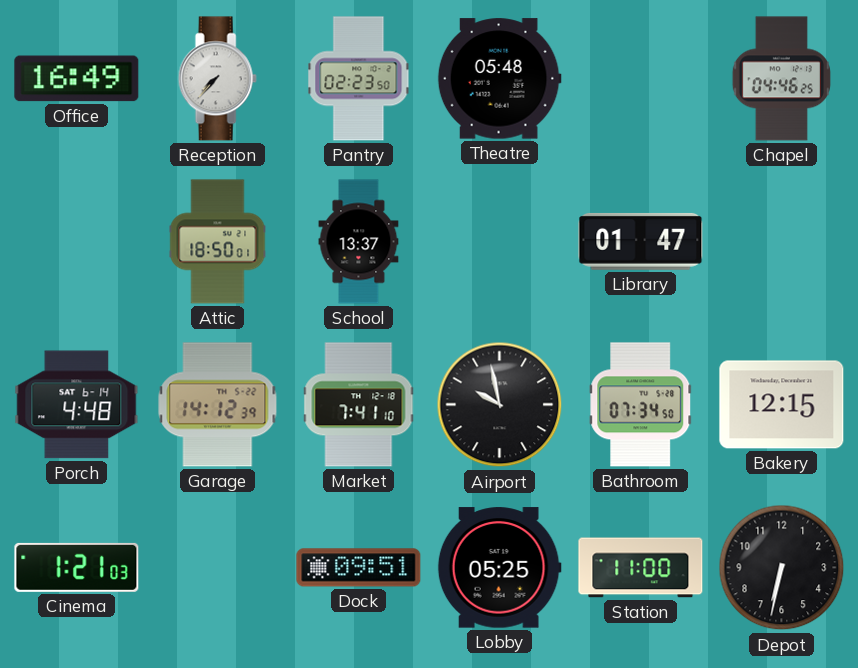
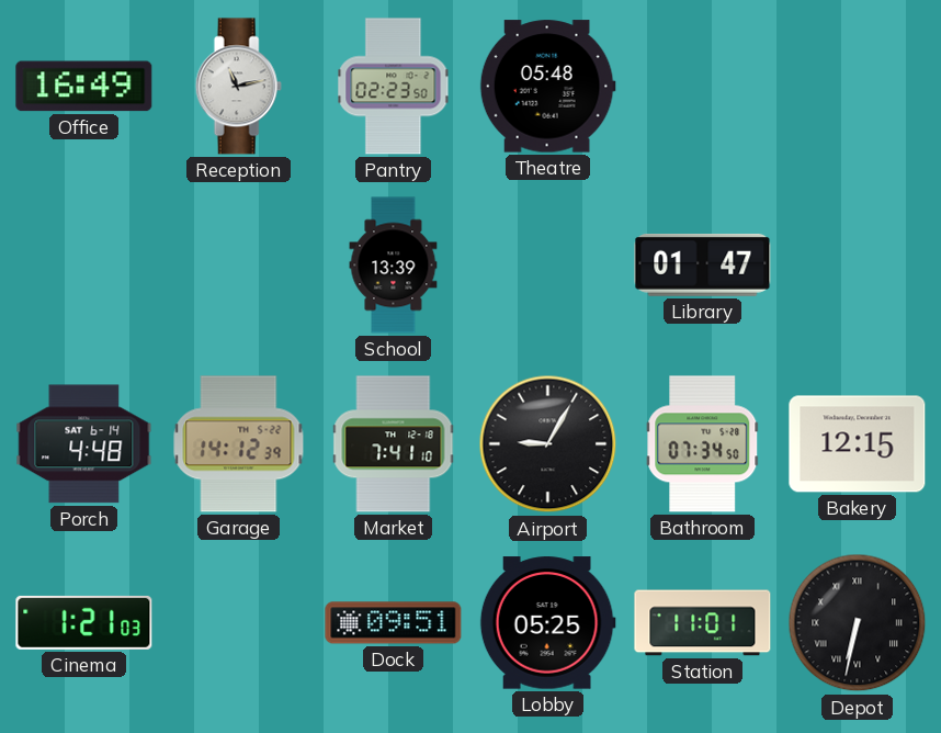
Reception: 7:37 -> 11:13 (238, 87)
Chapel: 04:46 -> none (781, 79)
Attic: 18:50 -> none (218, 242)
School: 13:37 -> 13:39 (394, 266)
Airport: 9:58 -> 9:05 (548, 444)
Station: 11:00 -> 11:01 (703, 623)
Depot numerals: Arabic -> Roman (858, 623)
